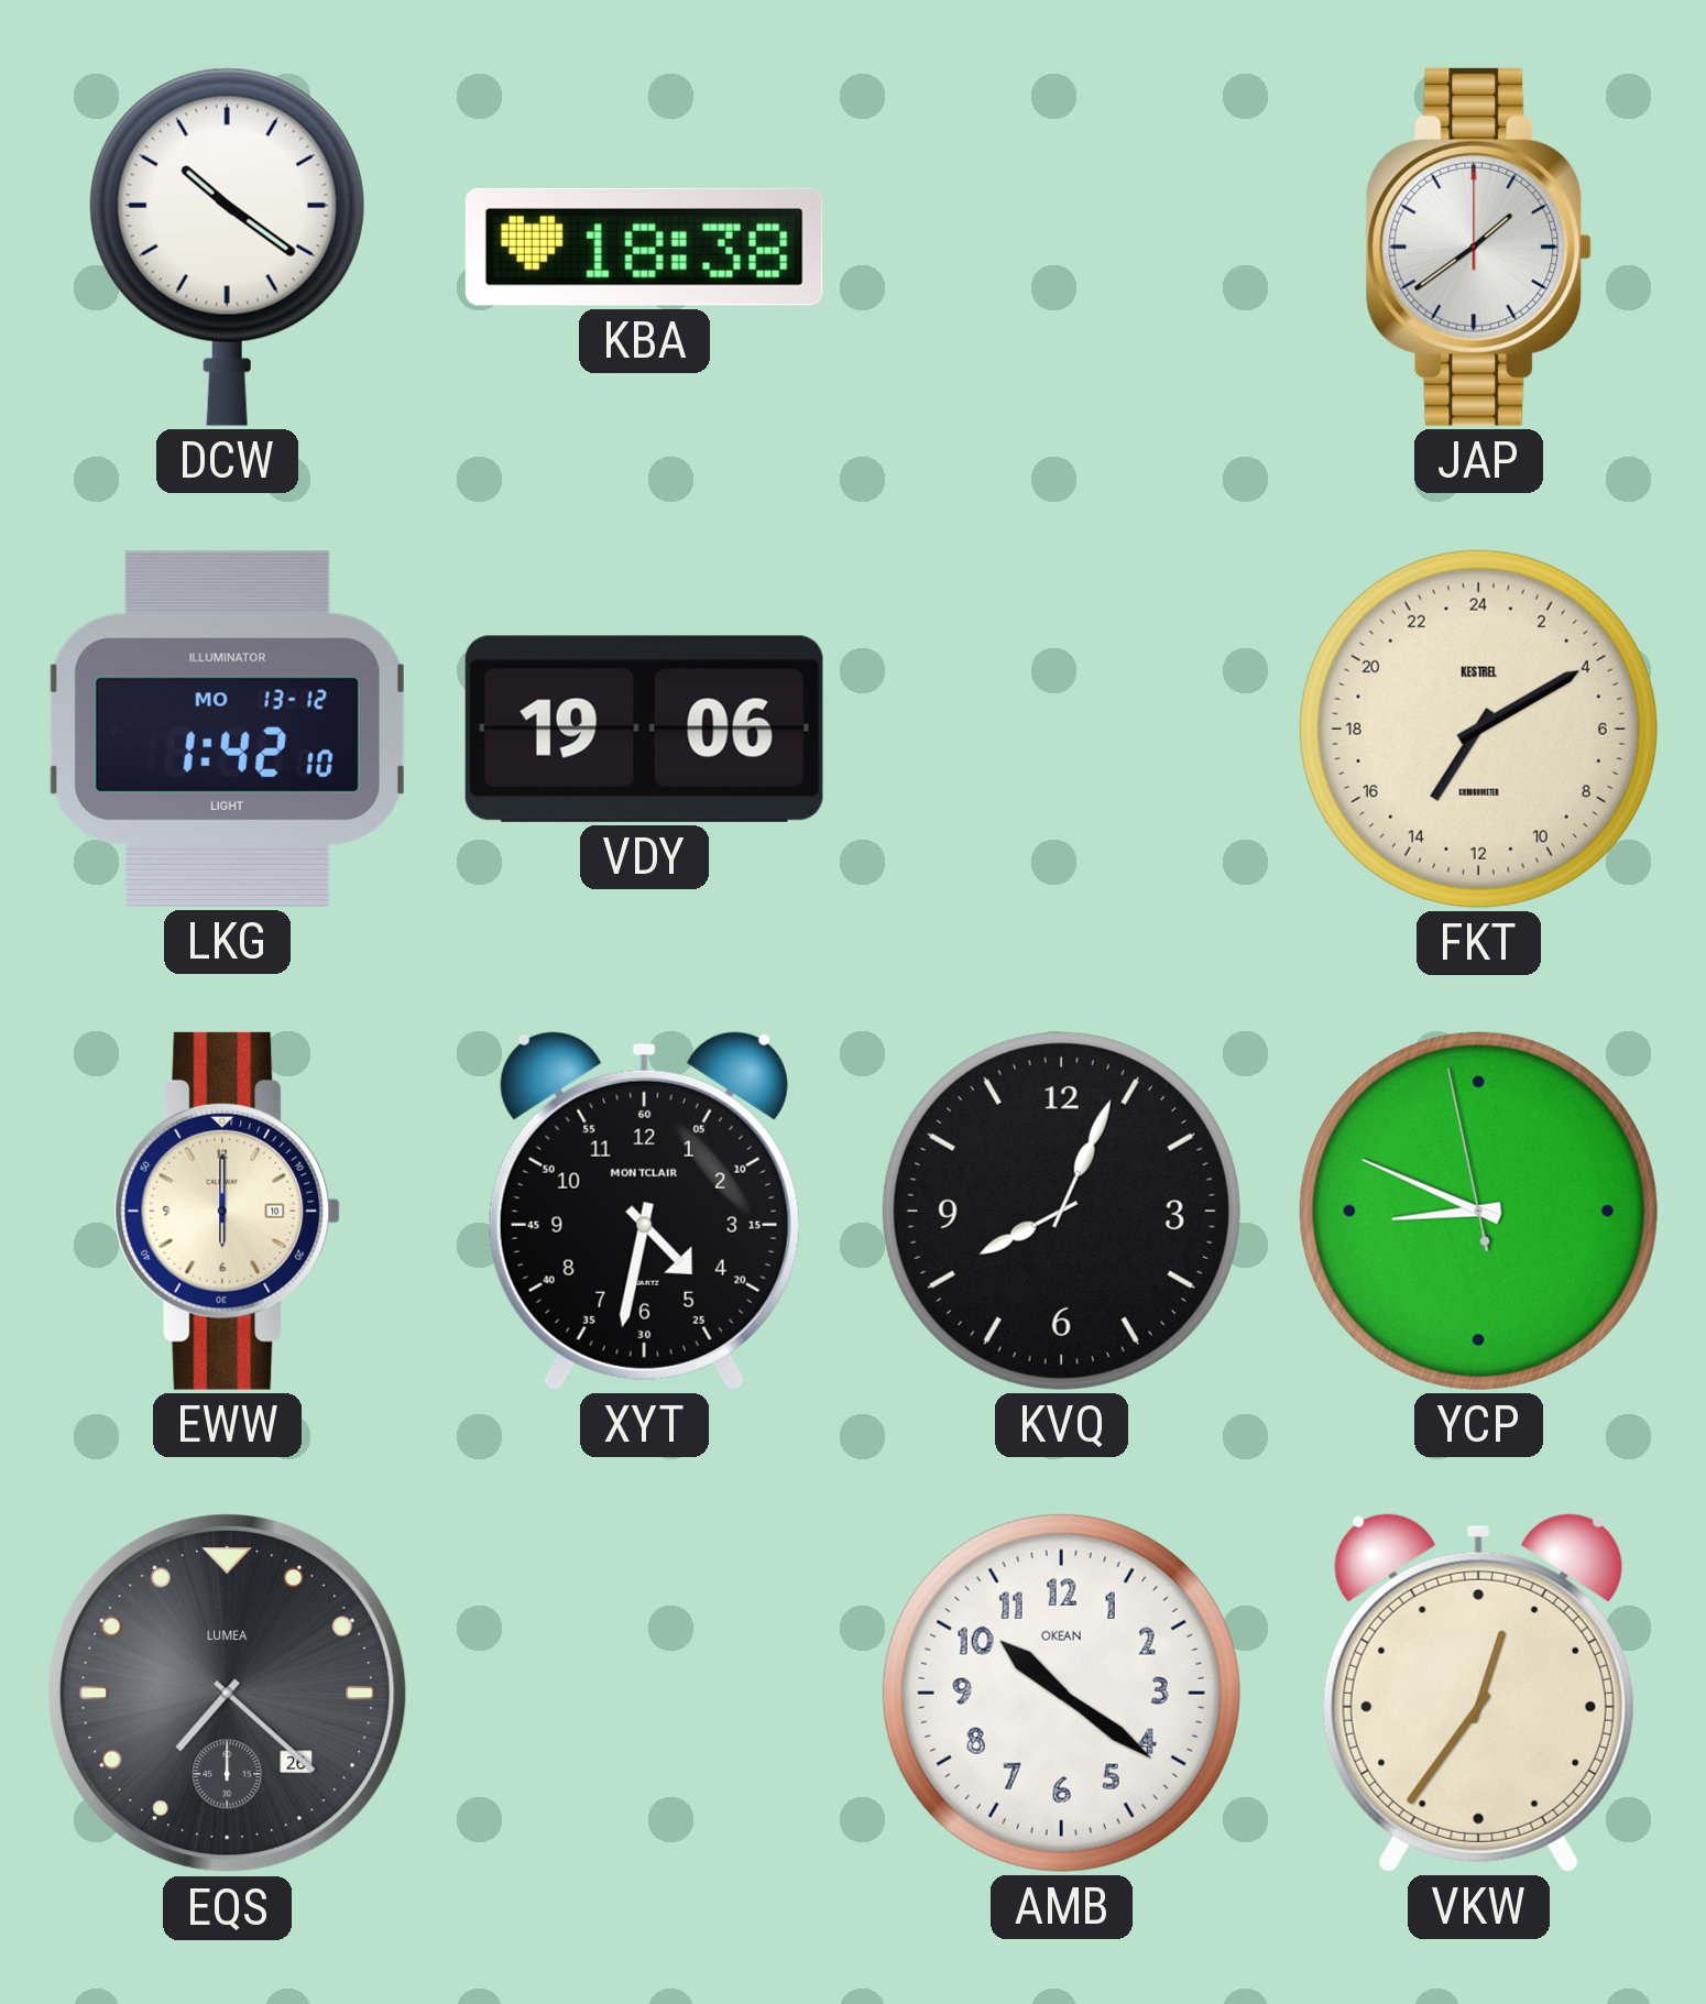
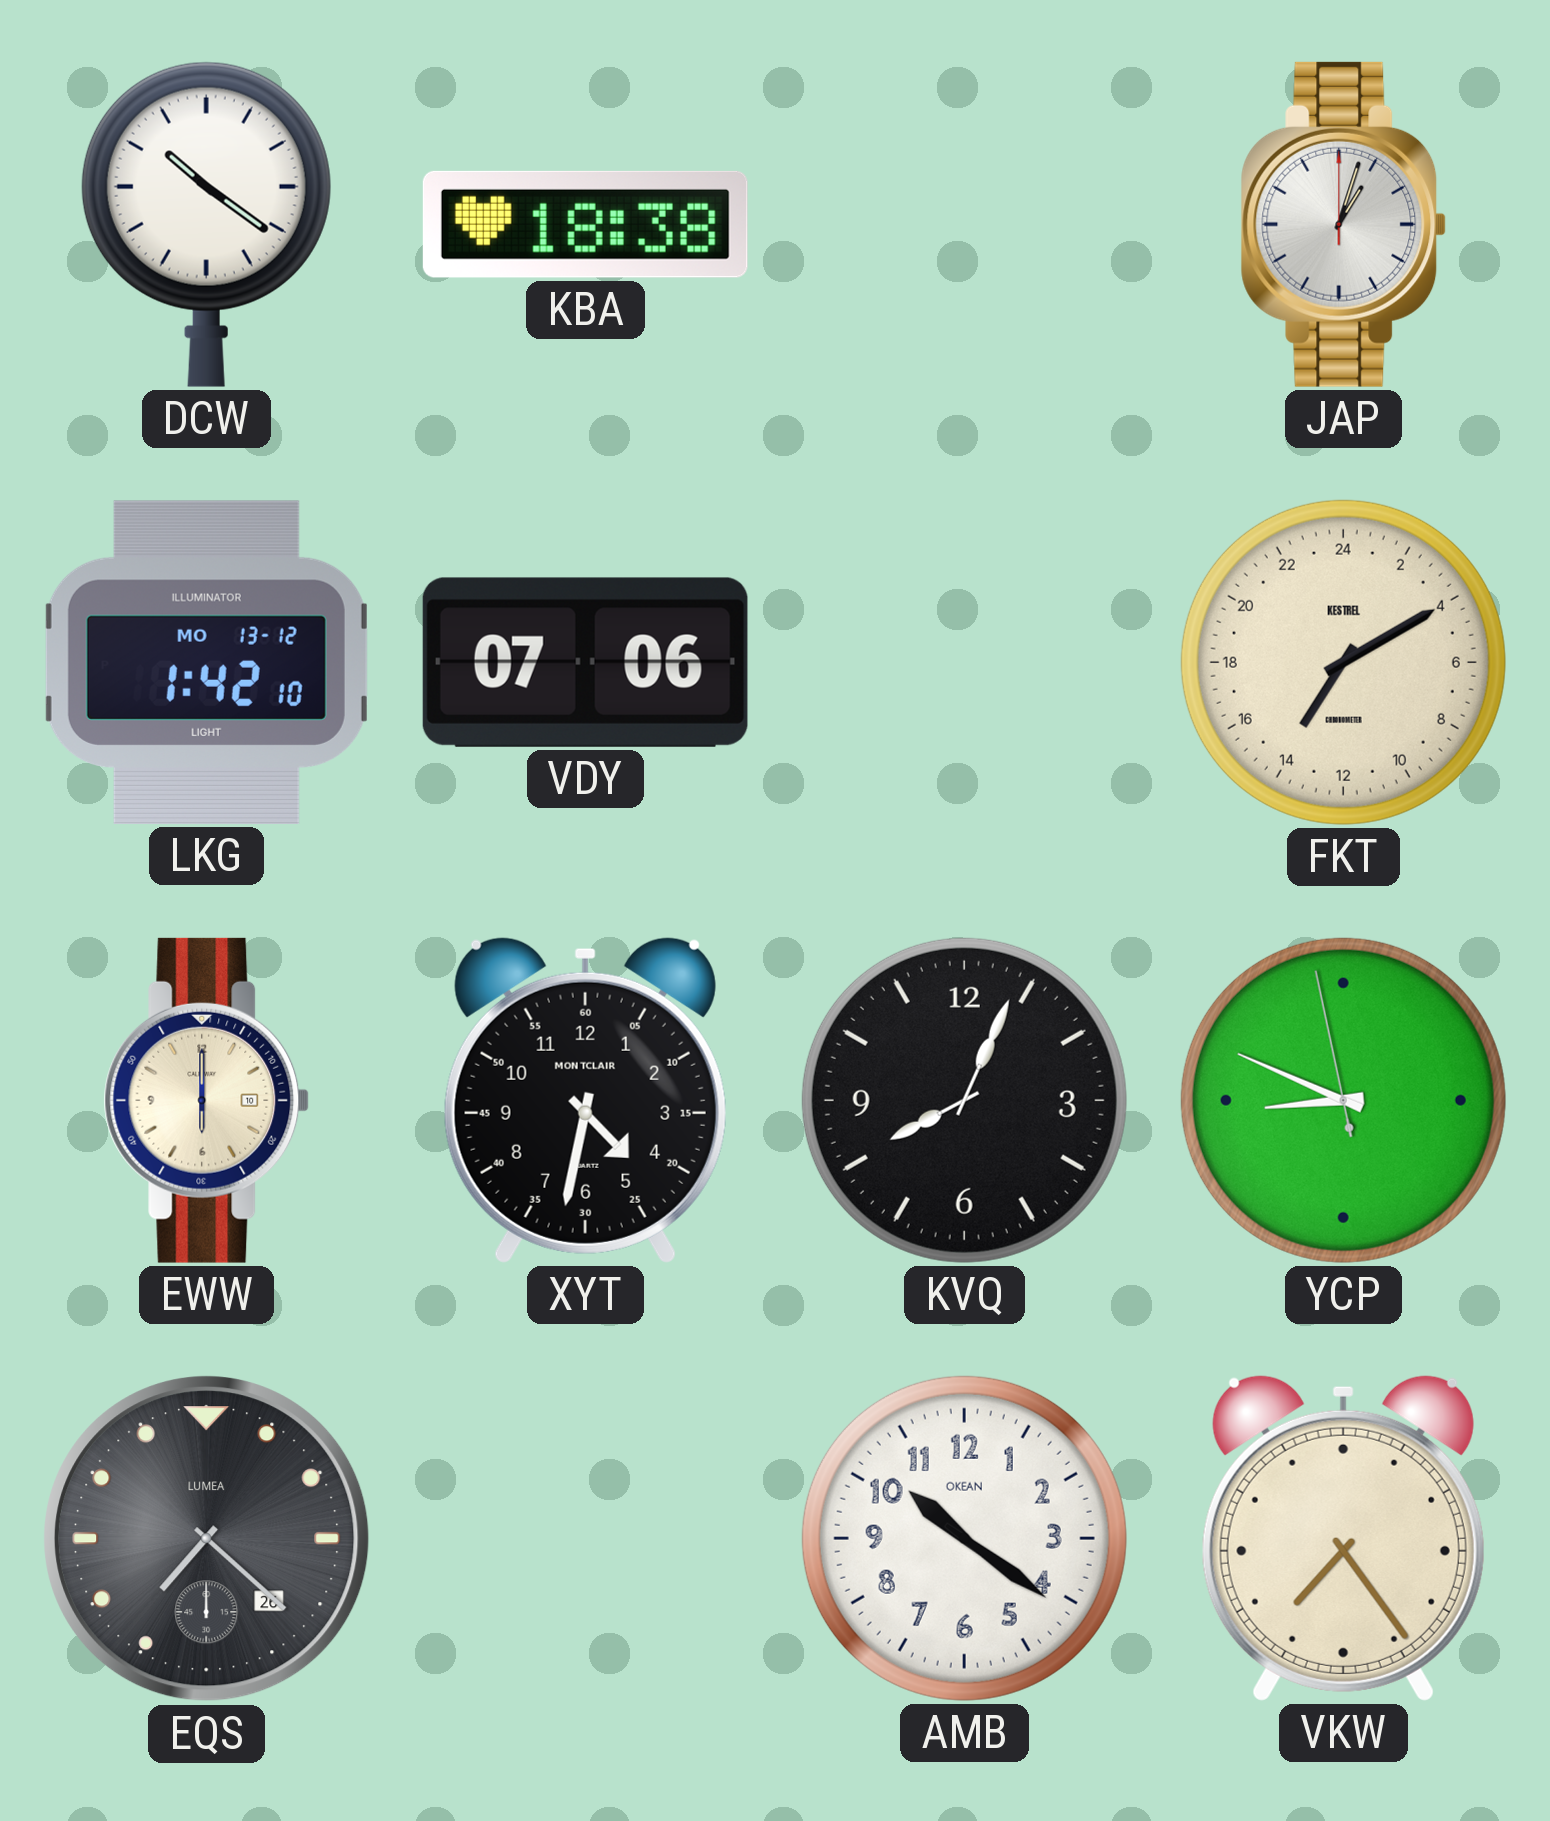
JAP: 1:39 -> 1:03 (1344, 224)
VDY: 19:06 -> 07:06 (585, 662)
VKW: 12:36 -> 7:24 (1343, 1538)
